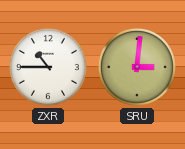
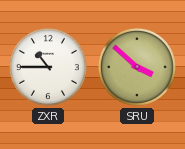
SRU: 3:01 -> 3:52 (137, 67)
